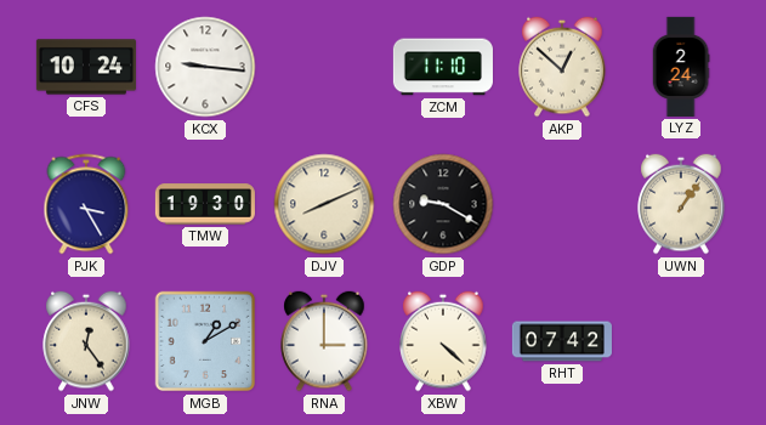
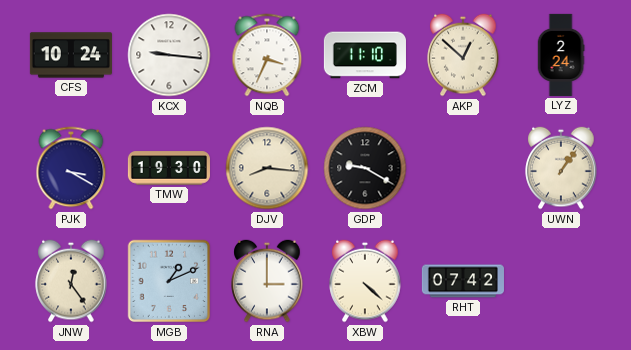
NQB: none -> 3:34 (267, 55)
PJK: 3:25 -> 3:20 (71, 168)
DJV: 8:11 -> 8:16 (267, 168)
MGB: 1:10 -> 1:11 (169, 281)
